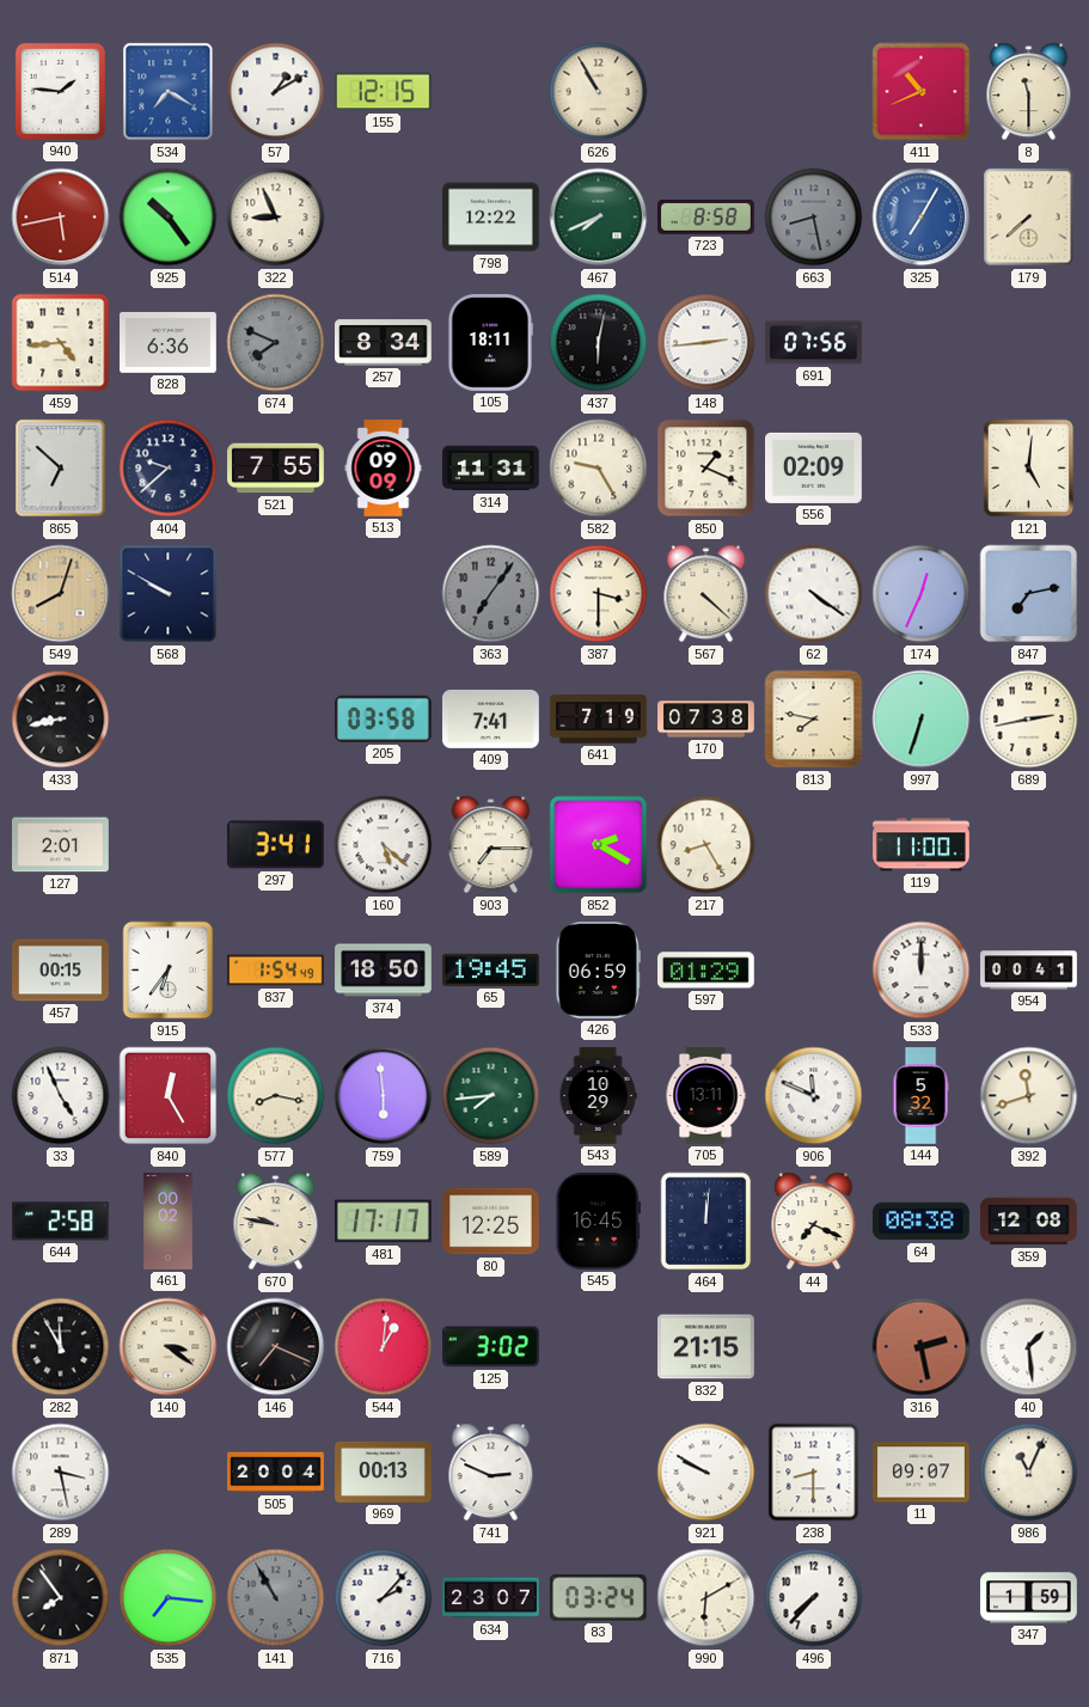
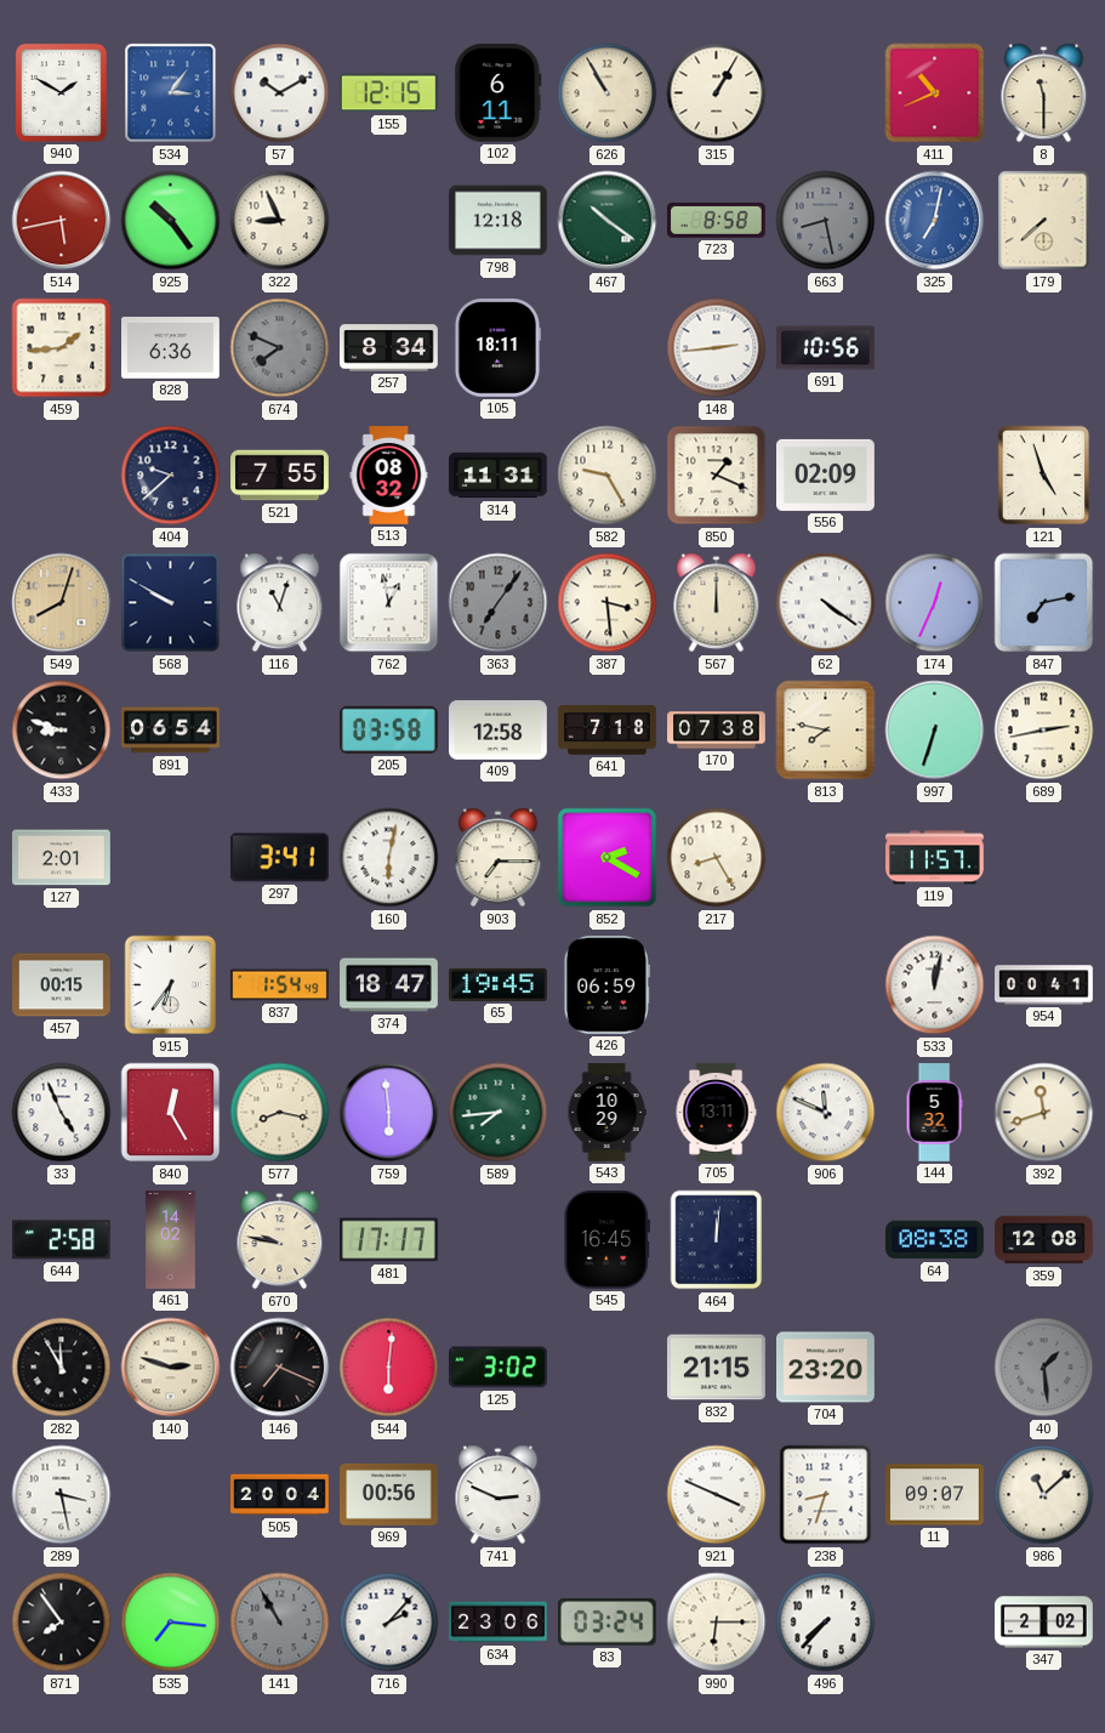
940: 1:46 -> 1:50 (61, 92)
534: 7:20 -> 3:06 (171, 93)
57: 1:10 -> 10:10 (280, 93)
102: none -> 6:11 (499, 93)
315: none -> 1:05 (717, 93)
798: 12:22 -> 12:18 (499, 221)
467: 7:41 -> 10:21 (608, 221)
325: 7:05 -> 7:02 (935, 221)
459: 4:44 -> 1:44 (62, 348)
437: 6:02 -> none (599, 343)
691: 07:56 -> 10:56 (826, 348)
865: 6:52 -> none (61, 469)
513: 09:09 -> 08:32 (389, 476)
121: 5:01 -> 4:57 (1044, 476)
116: none -> 11:03 (280, 603)
762: none -> 12:58 (389, 603)
387: 3:30 -> 3:29 (608, 603)
567: 4:22 -> 12:00 (717, 603)
433: 8:43 -> 8:48 (62, 731)
891: none -> 06:54 (171, 731)
409: 7:41 -> 12:58 (499, 729)
641: 7:19 -> 7:18 (608, 731)
160: 5:22 -> 6:02 (389, 858)
119: 11:00 -> 11:57 (935, 858)
374: 18:50 -> 18:47 (389, 985)
597: 01:29 -> none (706, 971)
533: 12:00 -> 12:02 (935, 985)
461: 00:02 -> 14:02 (171, 1240)
80: 12:25 -> none (491, 1222)
44: 7:19 -> none (814, 1222)
140: 3:21 -> 2:48 (171, 1368)
544: 1:01 -> 6:01 (389, 1368)
704: none -> 23:20 (826, 1368)
316: 2:28 -> none (922, 1347)
40 dial: white -> grey (1044, 1368)
969: 00:13 -> 00:56 (389, 1494)
921: 9:50 -> 3:49 (717, 1495)
238: 8:30 -> 8:33 (826, 1495)
986: 11:04 -> 11:08 (1044, 1495)
634: 23:07 -> 23:06 (499, 1623)
990: 6:10 -> 6:15 (717, 1623)
347: 1:59 -> 2:02 (1044, 1623)
